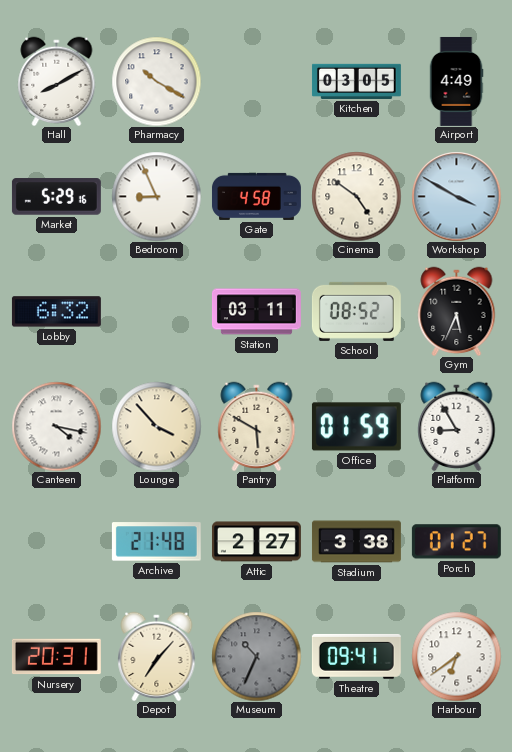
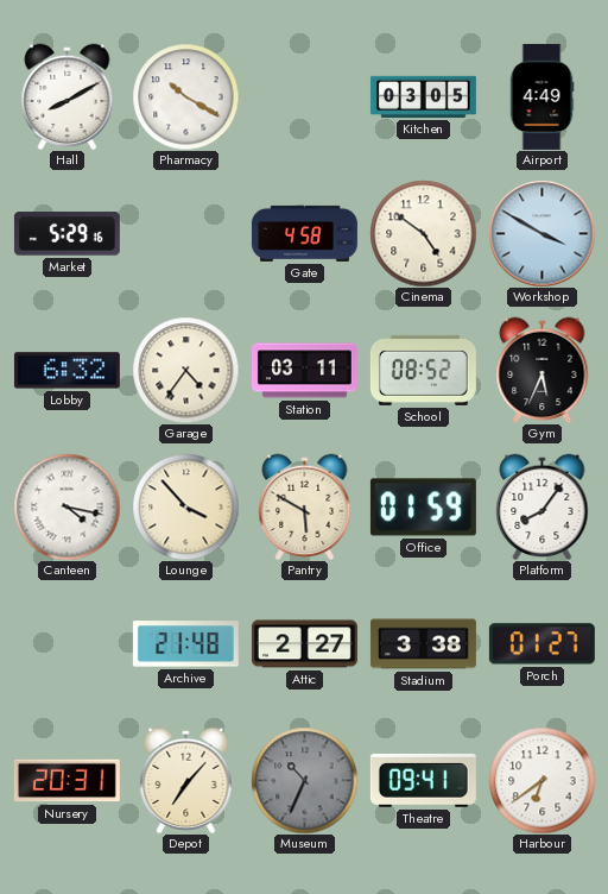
Bedroom: 8:56 -> none (156, 196)
Garage: none -> 4:36 (185, 370)
Platform: 8:55 -> 8:06 (543, 506)
